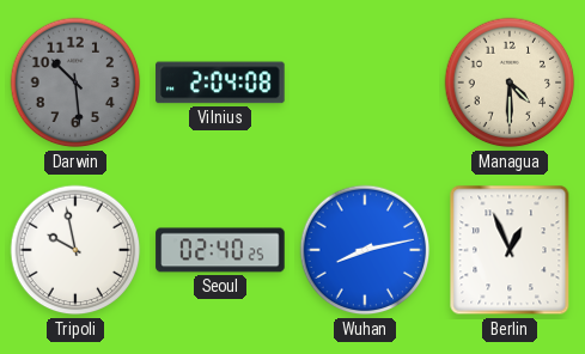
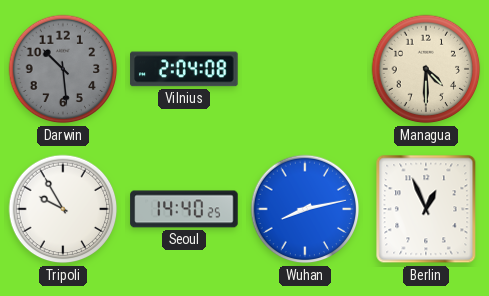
Tripoli: 9:58 -> 9:55 (63, 209)
Seoul: 02:40 -> 14:40 (184, 209)
